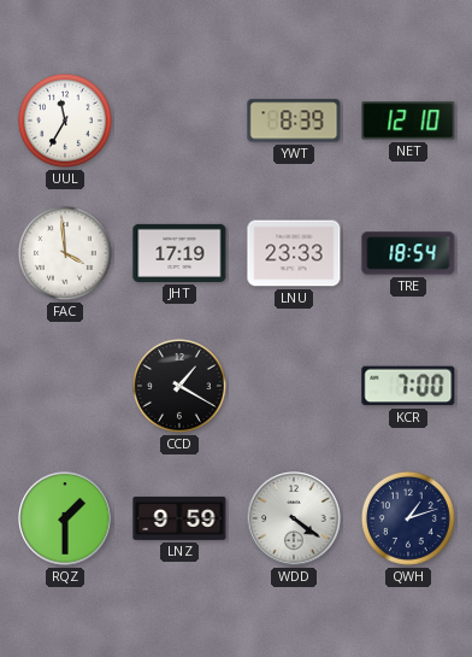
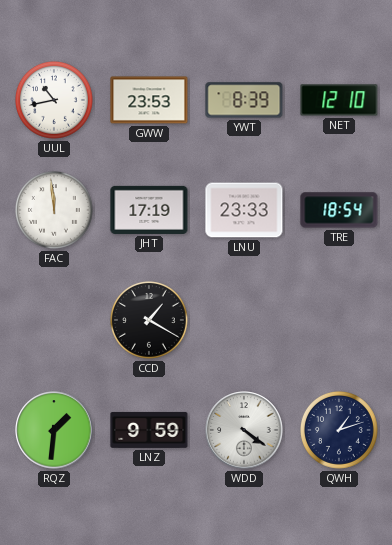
UUL: 11:35 -> 10:43 (55, 101)
GWW: none -> 23:53 (149, 100)
FAC: 3:59 -> 11:59 (55, 211)
KCR: 7:00 -> none (408, 386)
RQZ: 1:30 -> 1:31 (54, 430)
